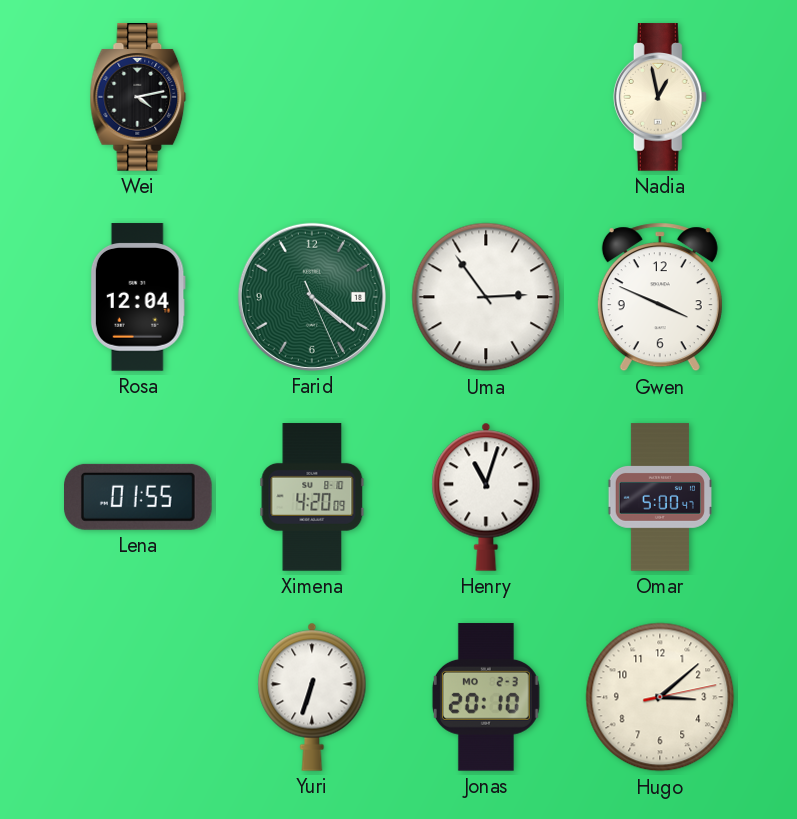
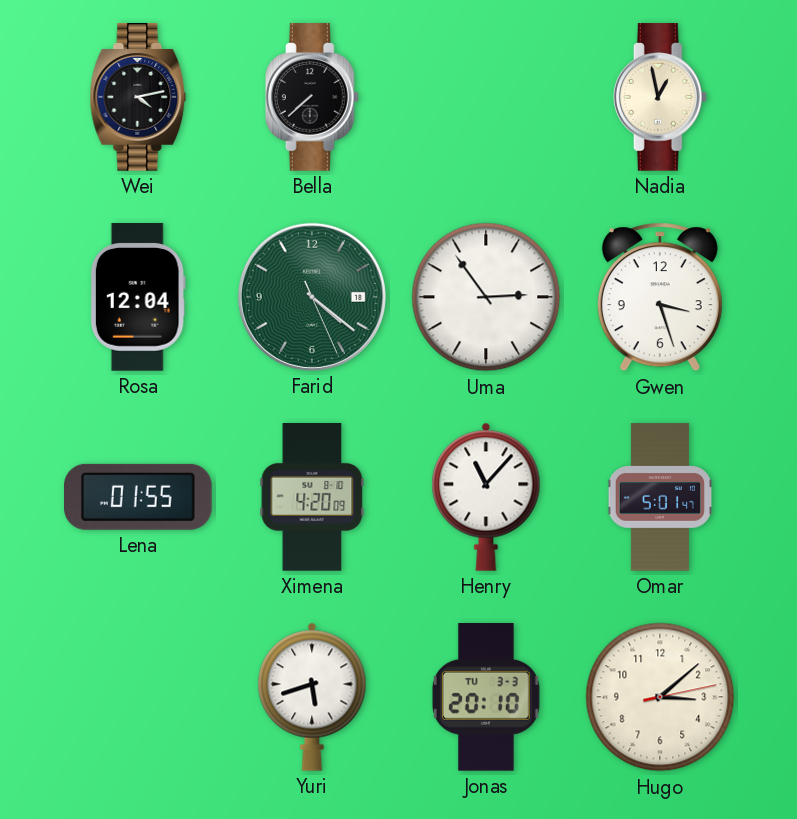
Bella: none -> 7:38 (312, 97)
Gwen: 3:49 -> 3:27 (660, 297)
Henry: 11:03 -> 11:07 (486, 497)
Omar: 5:00 -> 5:01 (660, 497)
Yuri: 6:33 -> 5:42 (312, 697)
Jonas date: MO 2-3 -> TU 3-3 (486, 697)
